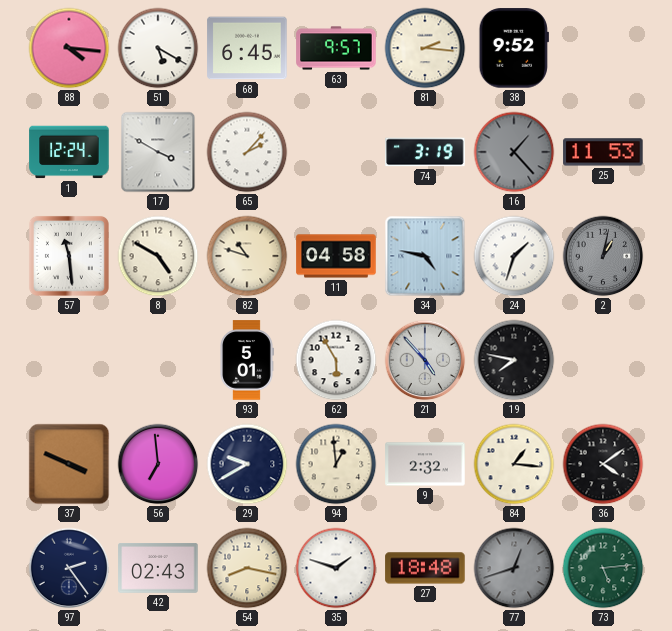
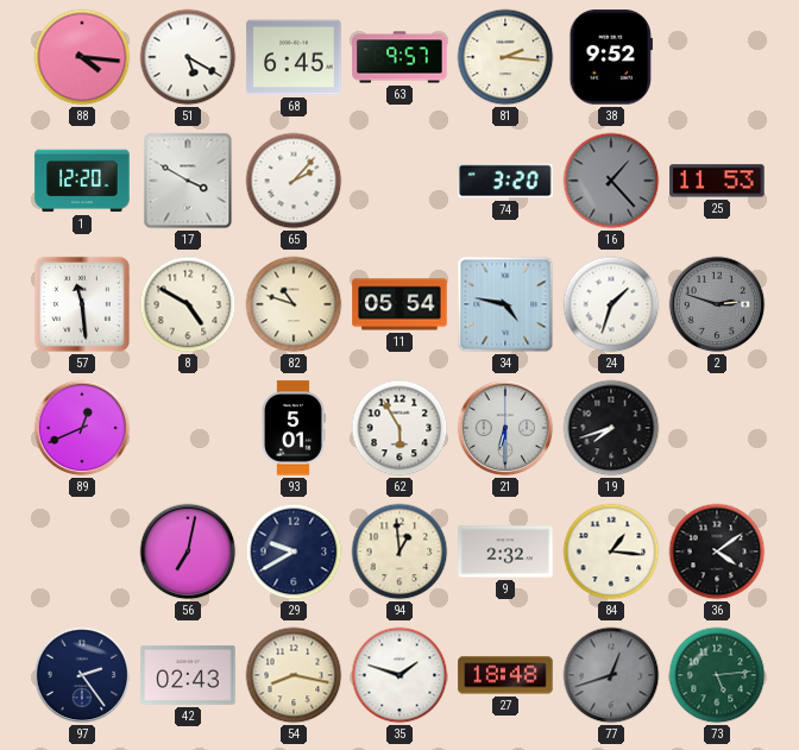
1: 12:24 -> 12:20 (82, 181)
74: 3:19 -> 3:20 (505, 181)
11: 04:58 -> 05:54 (400, 304)
2: 1:02 -> 2:48 (717, 304)
89: none -> 12:41 (82, 428)
21: 4:53 -> 6:30 (505, 428)
19: 7:47 -> 7:42 (611, 428)
37: 3:49 -> none (69, 464)
56: 6:59 -> 7:02 (188, 552)
